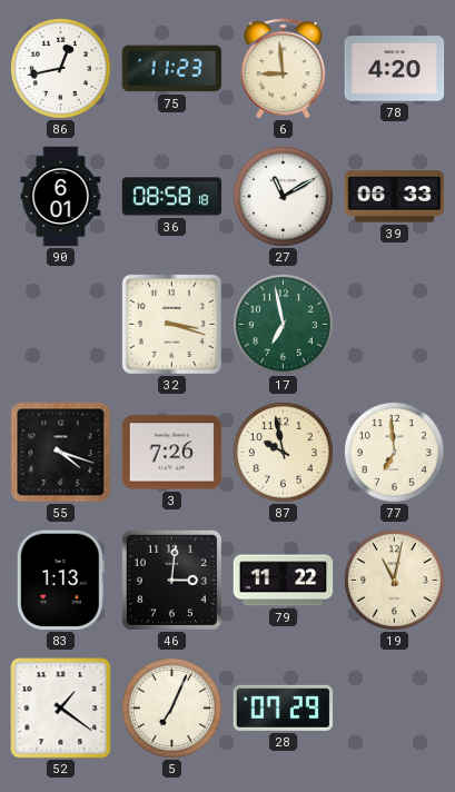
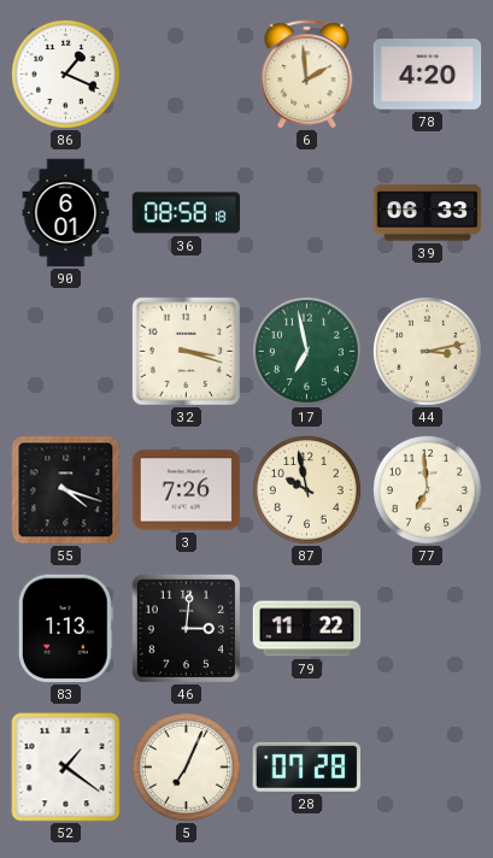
86: 12:43 -> 1:19 (65, 74)
75: 11:23 -> none (172, 69)
6: 8:59 -> 1:59 (307, 75)
27: 11:10 -> none (283, 196)
44: none -> 3:13 (427, 351)
19: 11:02 -> none (394, 580)
28: 07:29 -> 07:28 (307, 766)
